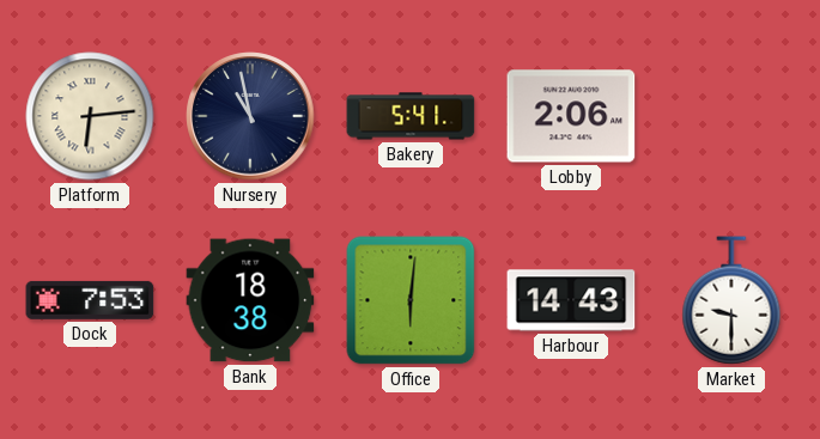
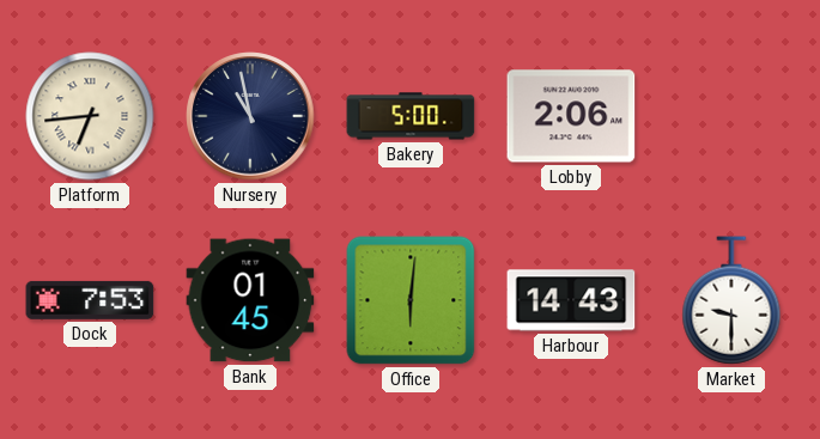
Platform: 6:14 -> 6:44 (90, 116)
Bakery: 5:41 -> 5:00 (411, 116)
Bank: 18:38 -> 01:45 (250, 300)
